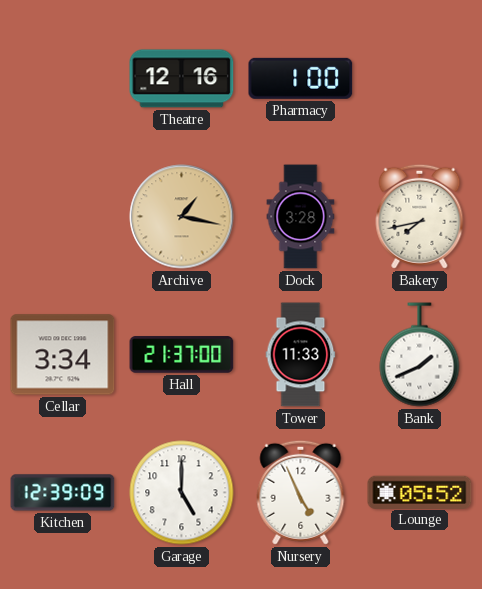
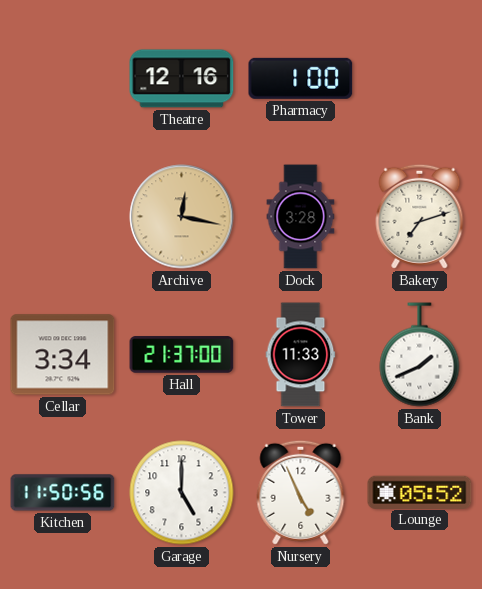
Archive: 1:17 -> 12:17 (182, 217)
Bakery: 7:43 -> 7:12 (420, 216)
Kitchen: 12:39 -> 11:50 (63, 493)
